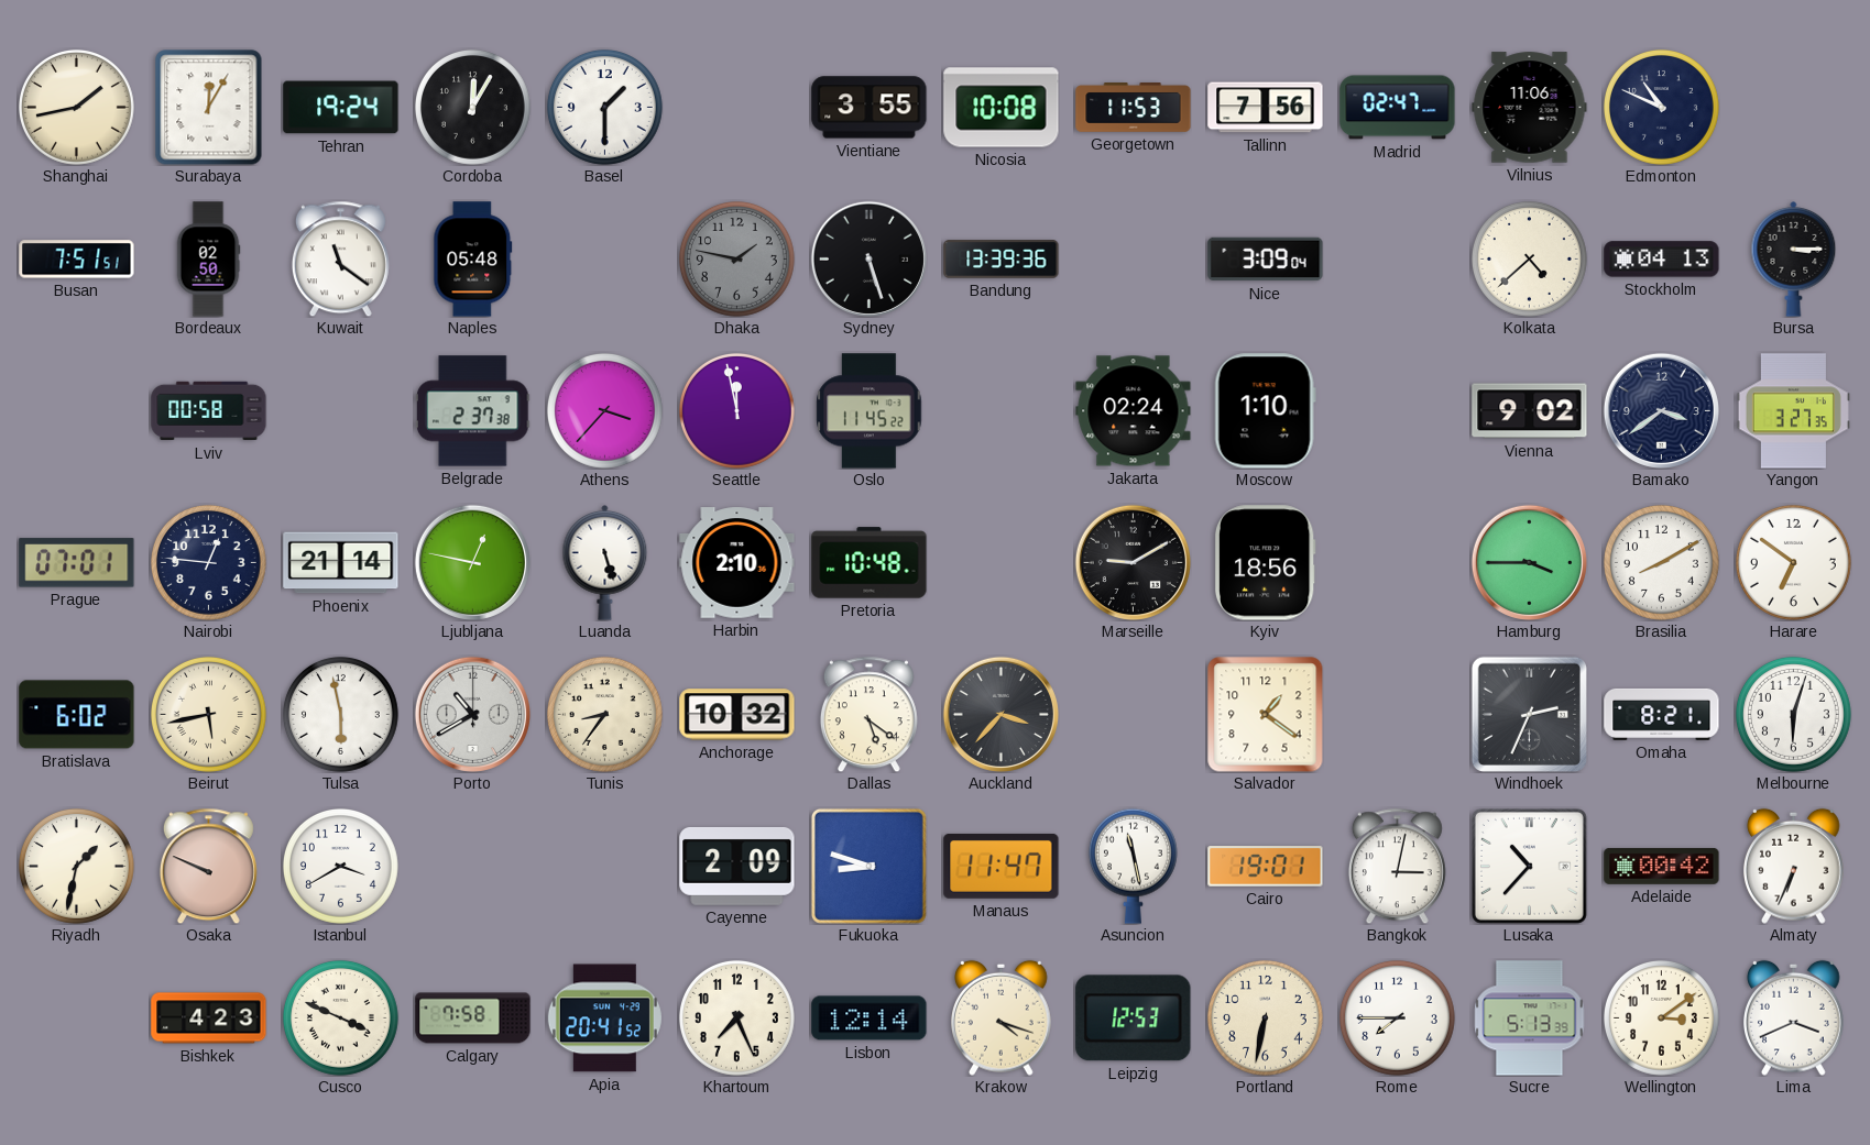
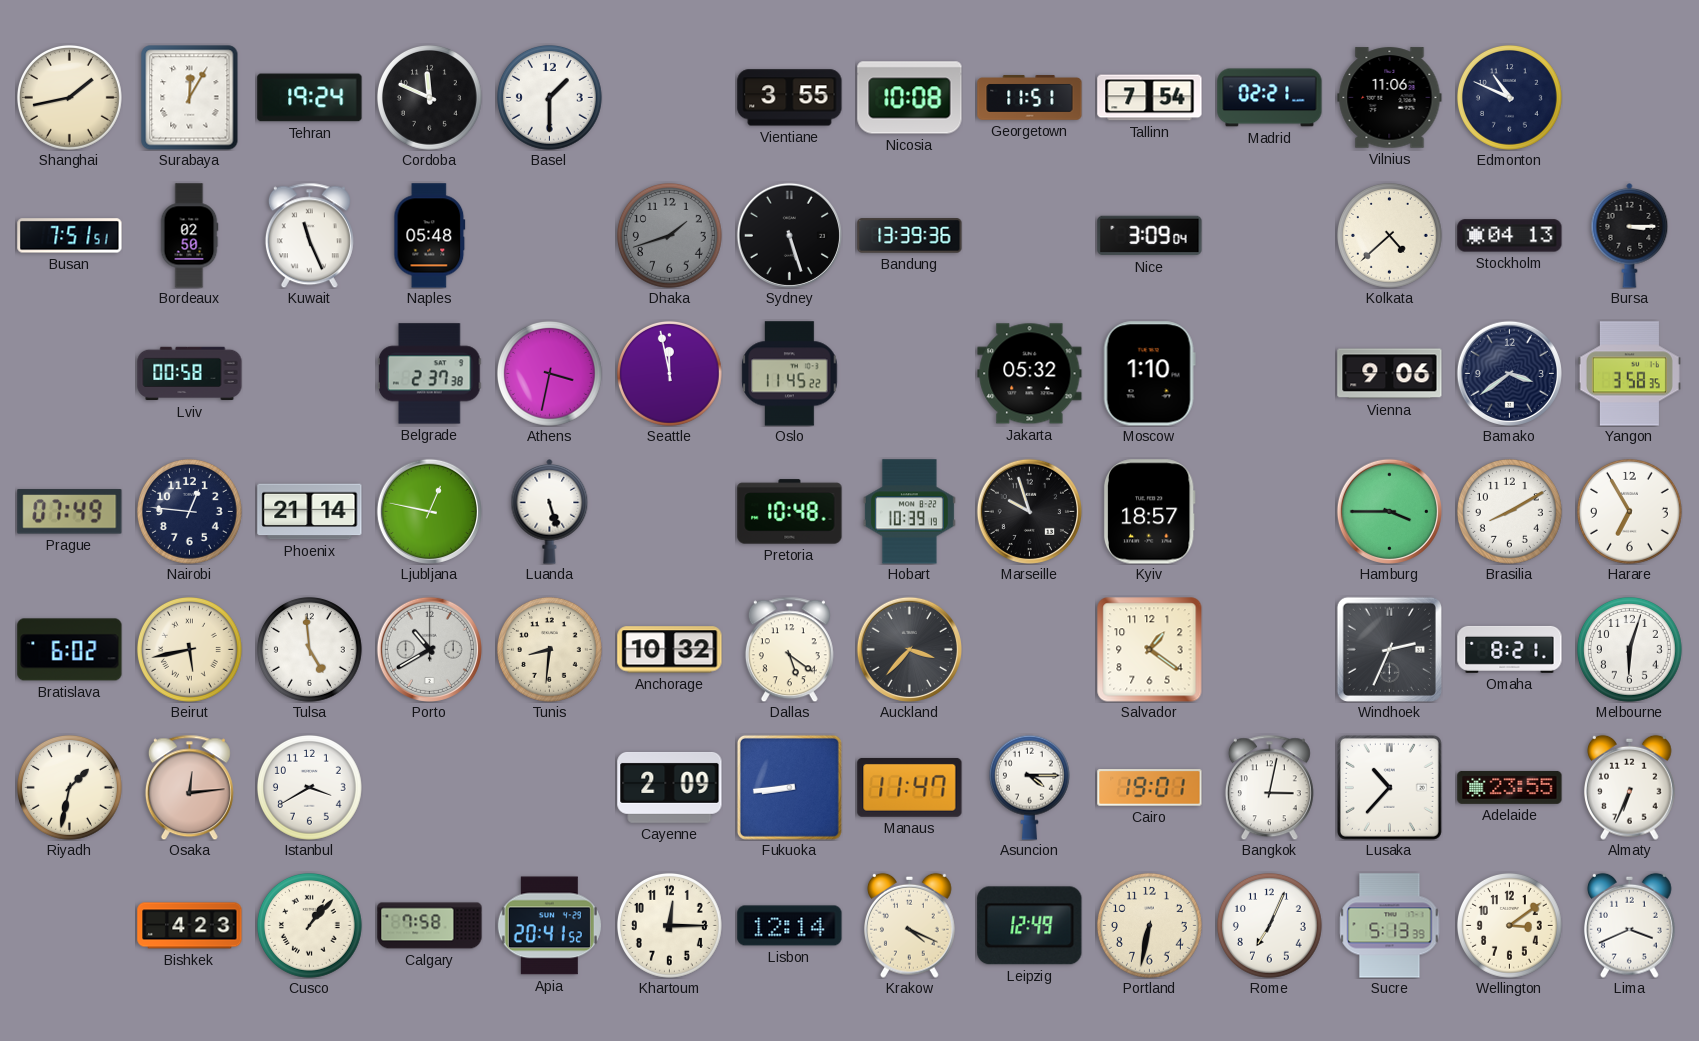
Cordoba: 12:05 -> 11:49 (429, 97)
Georgetown: 11:53 -> 11:51 (1030, 98)
Tallinn: 7:56 -> 7:54 (1150, 98)
Madrid: 02:47 -> 02:21 (1270, 98)
Kuwait: 11:21 -> 11:26 (309, 235)
Dhaka: 1:47 -> 1:42 (669, 235)
Athens: 3:37 -> 3:32 (549, 373)
Jakarta: 02:24 -> 05:32 (1030, 374)
Vienna: 9:02 -> 9:06 (1390, 374)
Yangon: 3:27 -> 3:58 (1629, 374)
Prague: 07:01 -> 07:49 (70, 512)
Harbin: 2:10 -> none (737, 563)
Hobart: none -> 10:39 (909, 512)
Marseille: 9:10 -> 9:57 (1029, 511)
Kyiv: 18:56 -> 18:57 (1149, 512)
Harare: 6:51 -> 6:55 (1629, 511)
Tulsa: 5:58 -> 4:59 (309, 649)
Tunis: 8:36 -> 8:31 (549, 649)
Osaka: 9:49 -> 12:14 (189, 787)
Fukuoka: 8:48 -> 8:44 (789, 787)
Asuncion: 11:28 -> 4:15 (1029, 787)
Adelaide: 00:42 -> 23:55 (1510, 787)
Cusco: 3:49 -> 1:07 (309, 925)
Khartoum: 7:26 -> 12:15 (669, 925)
Krakow: 4:18 -> 4:19 (910, 925)
Leipzig: 12:53 -> 12:49 (1030, 926)
Rome: 7:45 -> 7:04 (1269, 925)
